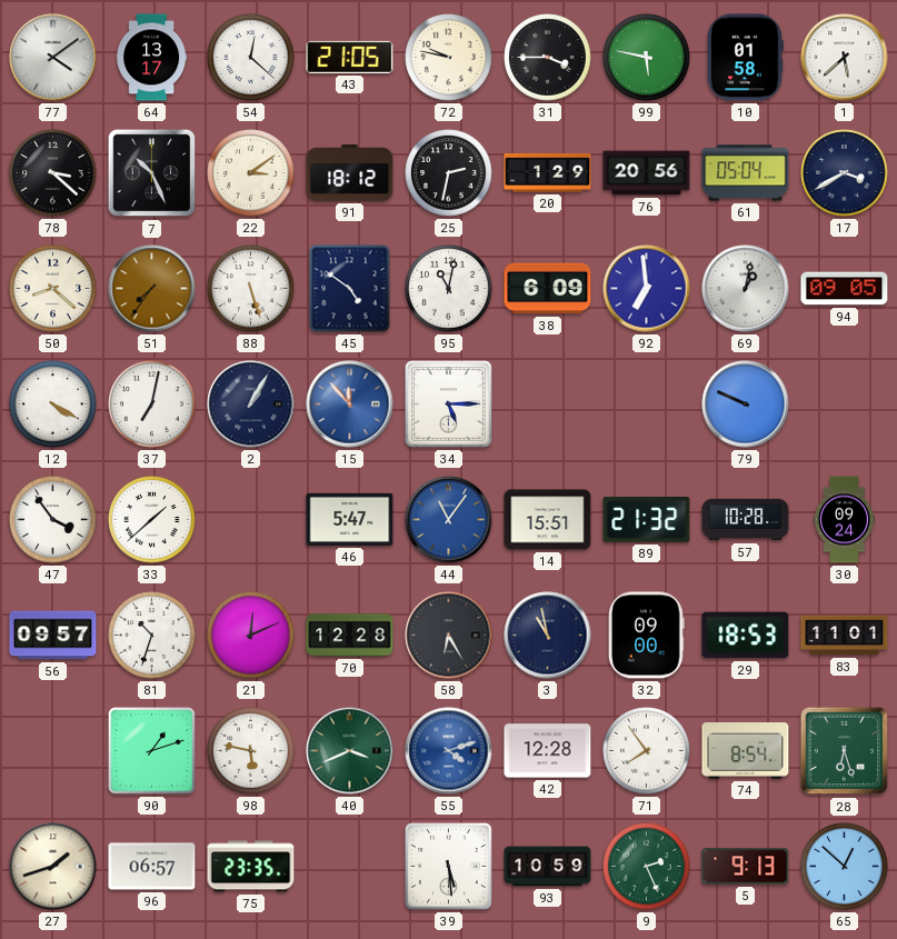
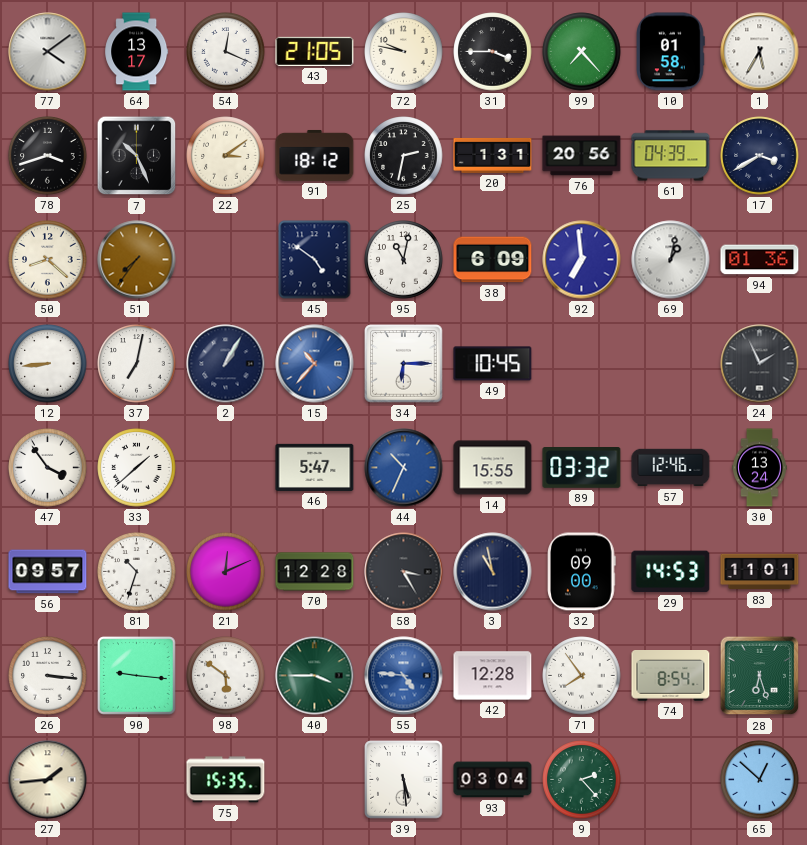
54: 12:22 -> 12:19 (226, 52)
99: 5:47 -> 7:23 (582, 52)
1: 5:38 -> 5:35 (760, 52)
78: 3:22 -> 3:42 (48, 156)
20: 1:29 -> 1:31 (493, 155)
61: 05:04 -> 04:39 (671, 156)
88: 5:27 -> none (251, 289)
94: 09:05 -> 01:36 (760, 260)
12: 4:20 -> 8:44 (48, 364)
15: 11:53 -> 10:37 (315, 364)
34: 5:15 -> 6:15 (404, 364)
49: none -> 10:45 (493, 364)
79: 9:49 -> none (746, 404)
24: none -> 1:56 (760, 364)
44: 11:06 -> 10:34 (404, 468)
14: 15:51 -> 15:55 (493, 468)
89: 21:32 -> 03:32 (582, 468)
57: 10:28 -> 12:46 (671, 468)
30: 09:24 -> 13:24 (760, 468)
58: 6:25 -> 3:25 (404, 572)
29: 18:53 -> 14:53 (671, 572)
26: none -> 3:16 (48, 676)
90: 1:12 -> 9:16 (137, 676)
98: 5:47 -> 5:51 (226, 676)
40: 3:41 -> 3:45 (315, 676)
55: 4:12 -> 4:46 (404, 676)
27: 1:42 -> 1:44 (48, 780)
96: 06:57 -> none (152, 867)
75: 23:35 -> 15:35 (226, 780)
93: 10:59 -> 03:04 (493, 780)
9: 2:26 -> 2:23 (582, 780)
5: 9:13 -> none (746, 867)
